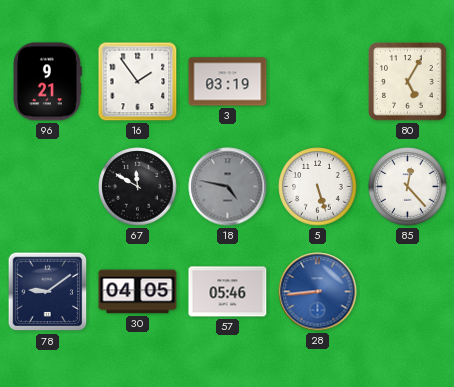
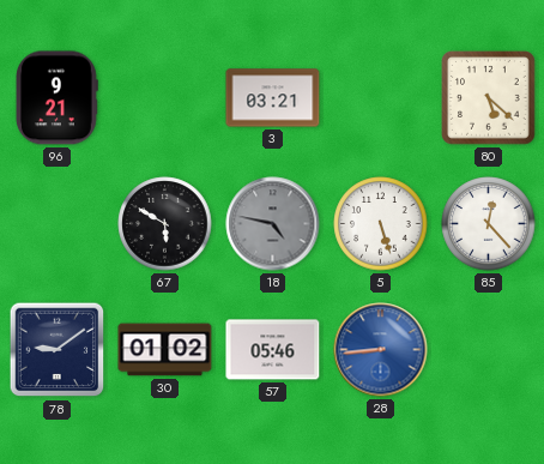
16: 1:54 -> none (138, 82)
3: 03:19 -> 03:21 (273, 98)
80: 5:05 -> 5:22 (489, 98)
67: 11:50 -> 5:50 (165, 224)
30: 04:05 -> 01:02 (165, 350)
